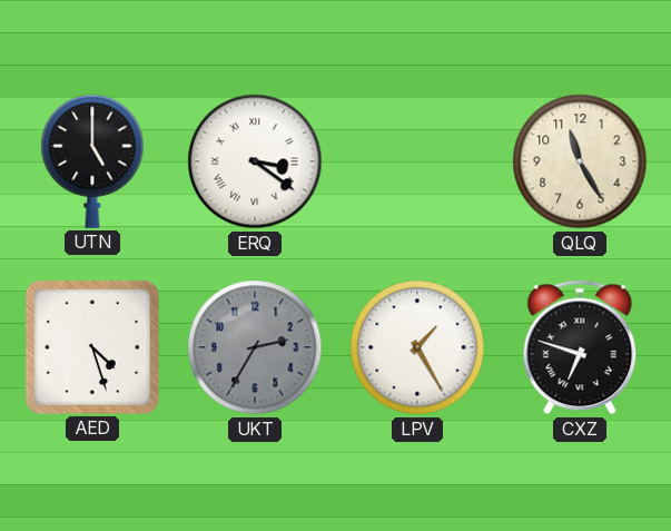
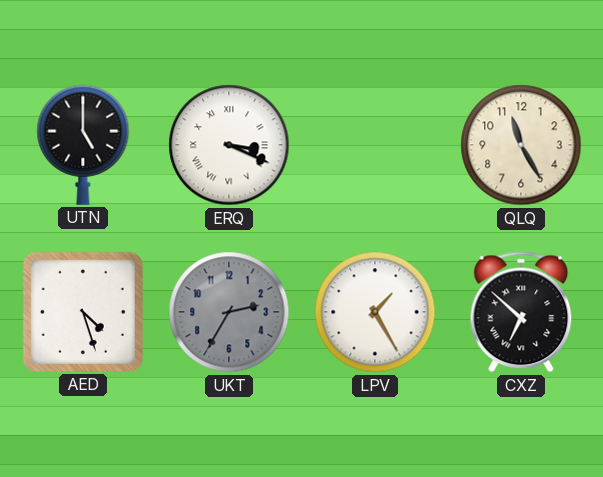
ERQ: 3:21 -> 3:19 (229, 145)
CXZ: 6:48 -> 6:52 (521, 312)
